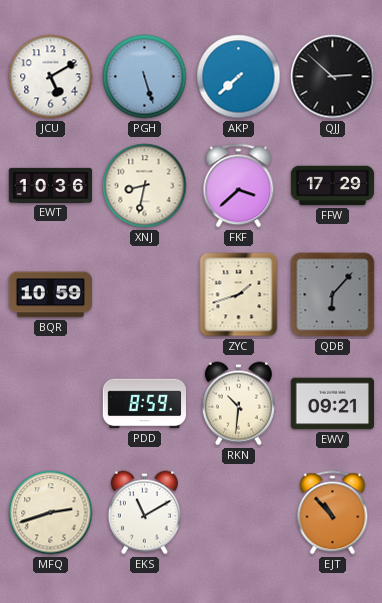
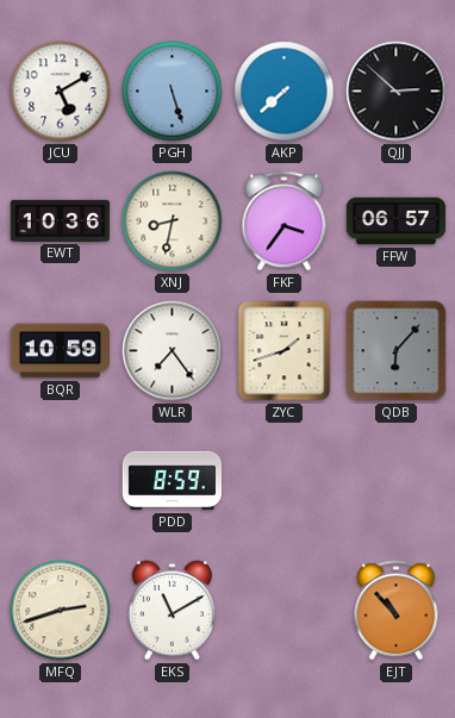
FKF: 3:38 -> 3:36 (285, 221)
FFW: 17:29 -> 06:57 (397, 221)
WLR: none -> 7:24 (173, 351)
RKN: 10:31 -> none (238, 404)
EWV: 09:21 -> none (332, 404)
